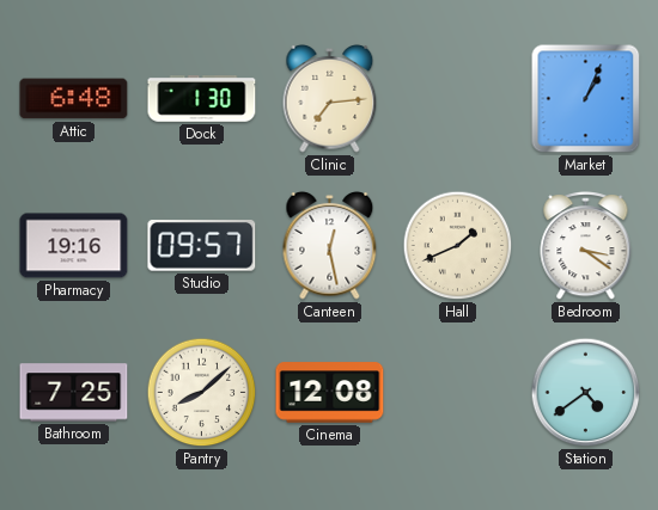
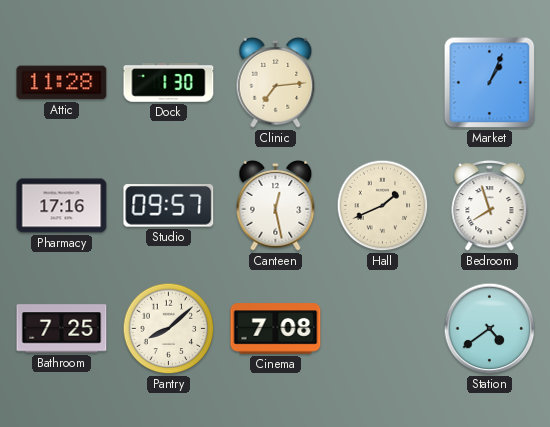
Attic: 6:48 -> 11:28 (62, 83)
Pharmacy: 19:16 -> 17:16 (62, 206)
Bedroom: 3:21 -> 7:57 (490, 206)
Cinema: 12:08 -> 7:08 (276, 329)
